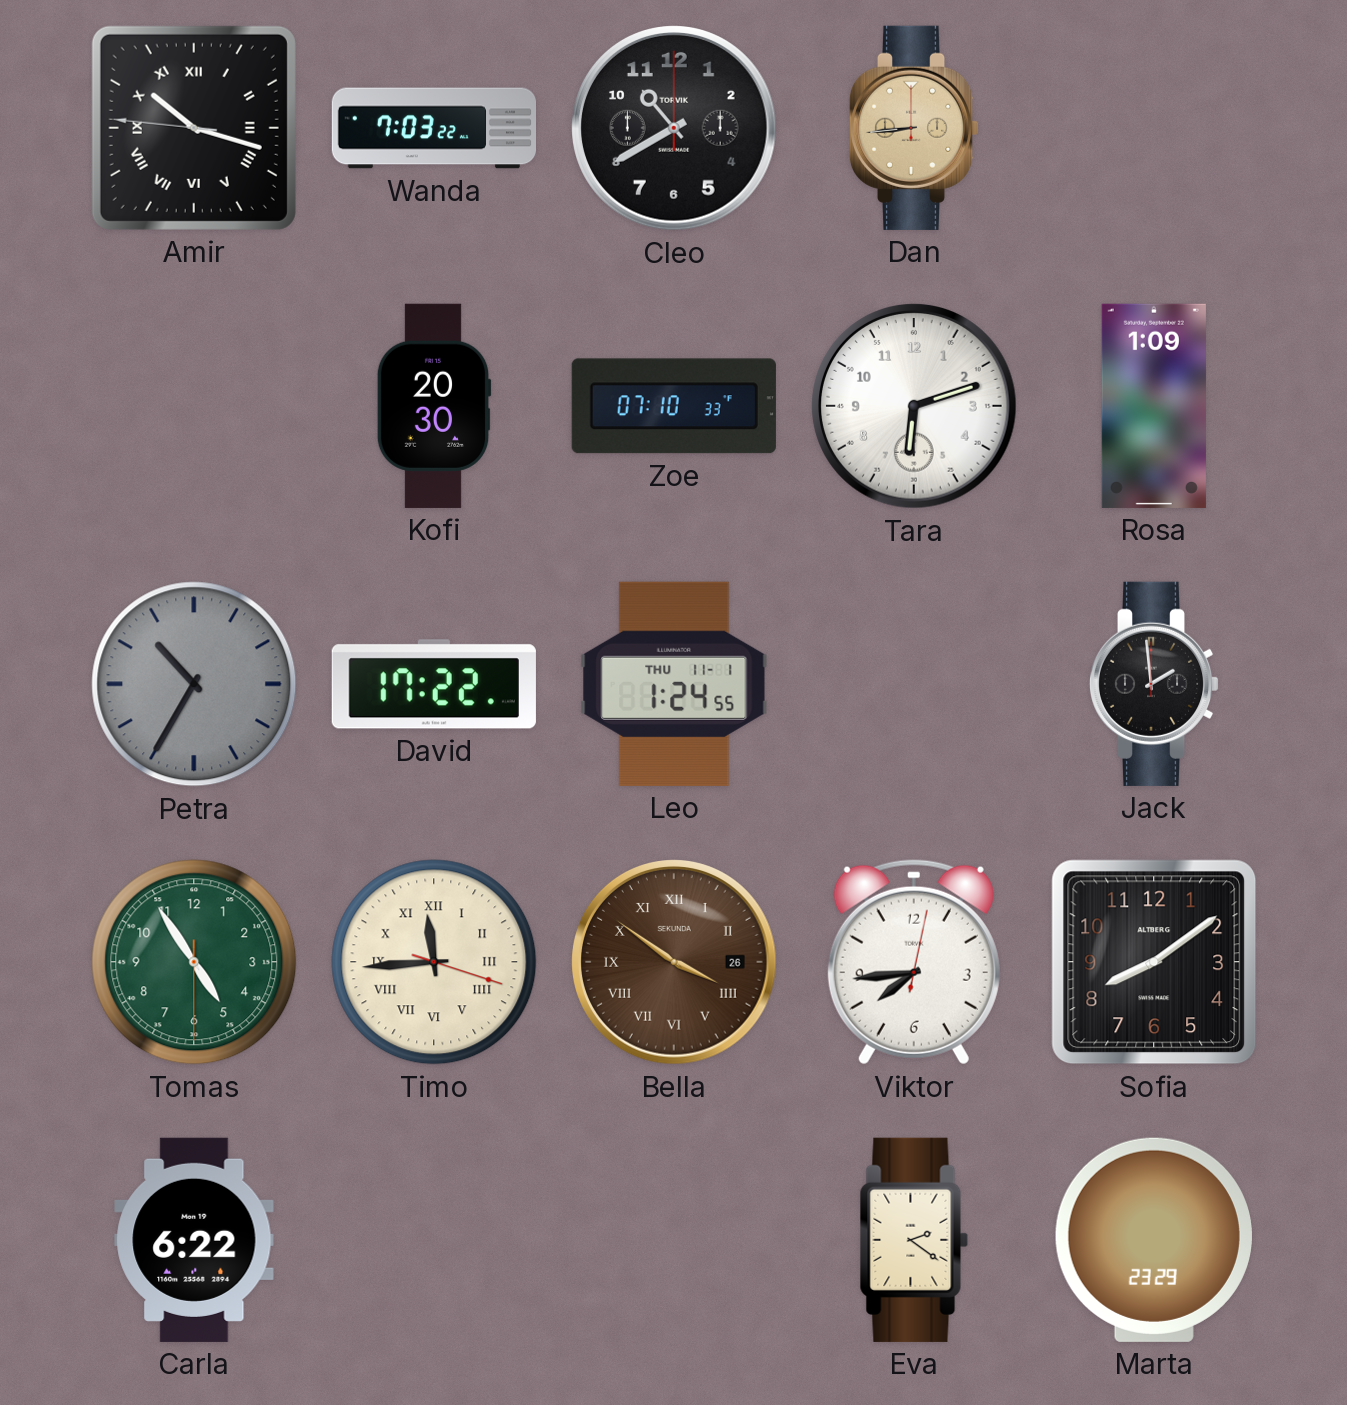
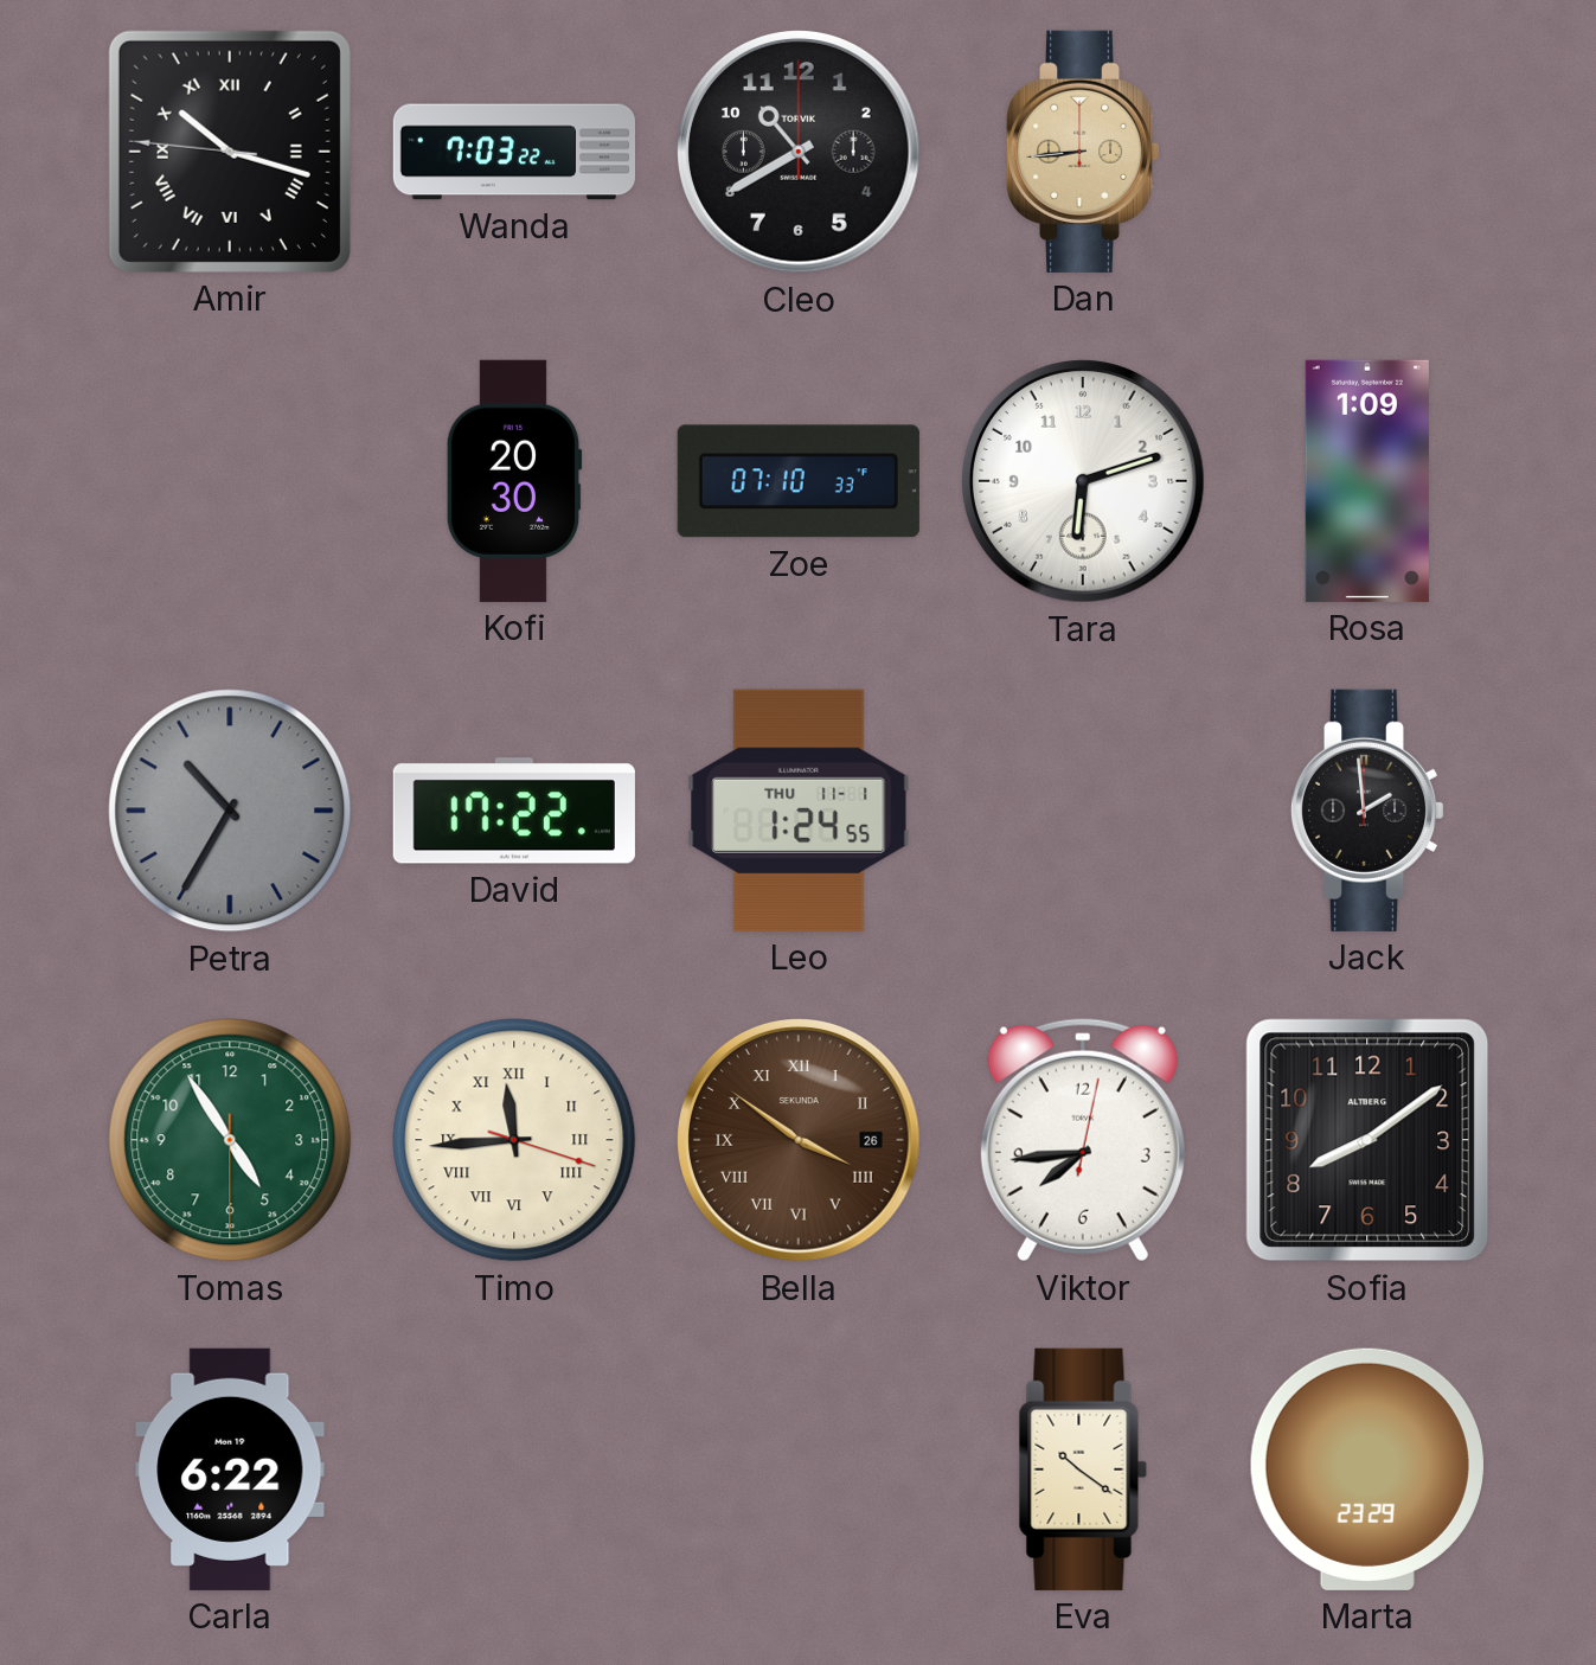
Eva: 2:21 -> 10:21 (1083, 1469)
